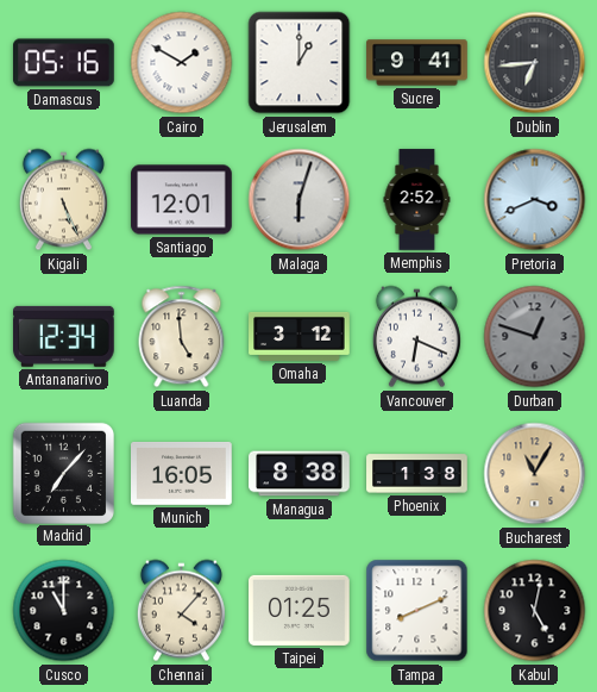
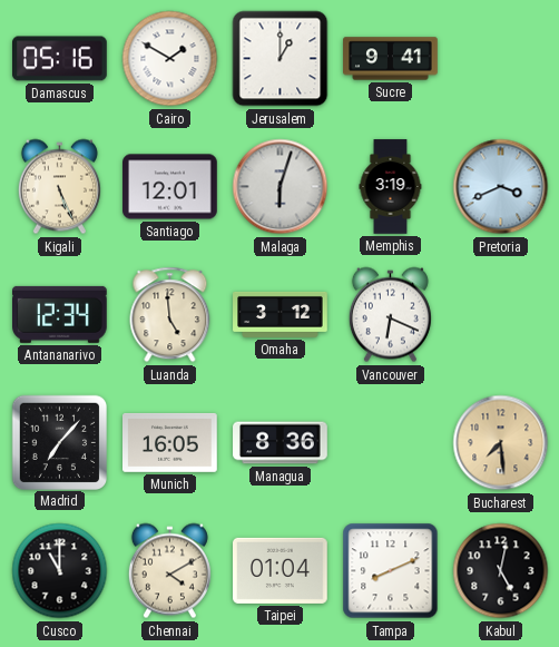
Dublin: 6:44 -> none (535, 63)
Memphis: 2:52 -> 3:19 (391, 187)
Durban: 12:48 -> none (535, 337)
Managua: 8:38 -> 8:36 (281, 443)
Phoenix: 1:38 -> none (417, 474)
Bucharest: 11:05 -> 7:29 (501, 443)
Chennai: 4:07 -> 4:10 (169, 571)
Taipei: 01:25 -> 01:04 (281, 570)
